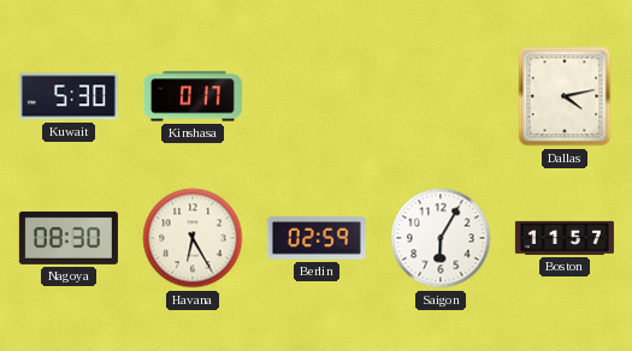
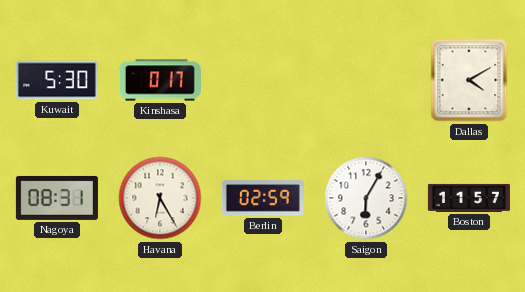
Dallas: 4:13 -> 4:10 (469, 80)
Nagoya: 08:30 -> 08:31 (57, 198)
